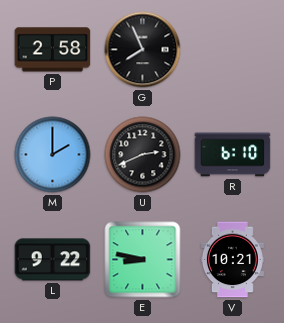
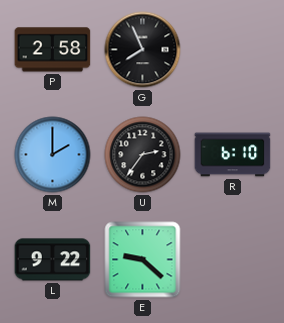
U: 2:41 -> 2:36 (143, 155)
E: 8:47 -> 9:22 (143, 260)
V: 10:21 -> none (232, 260)
